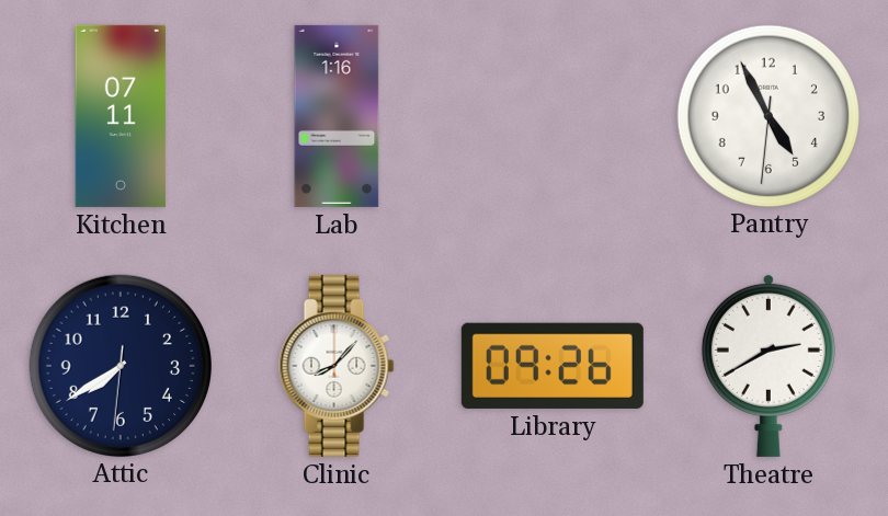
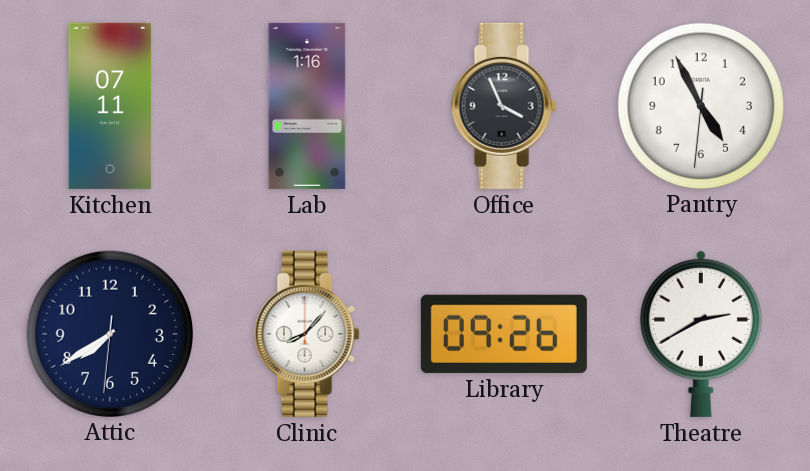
Office: none -> 3:56 (504, 106)
